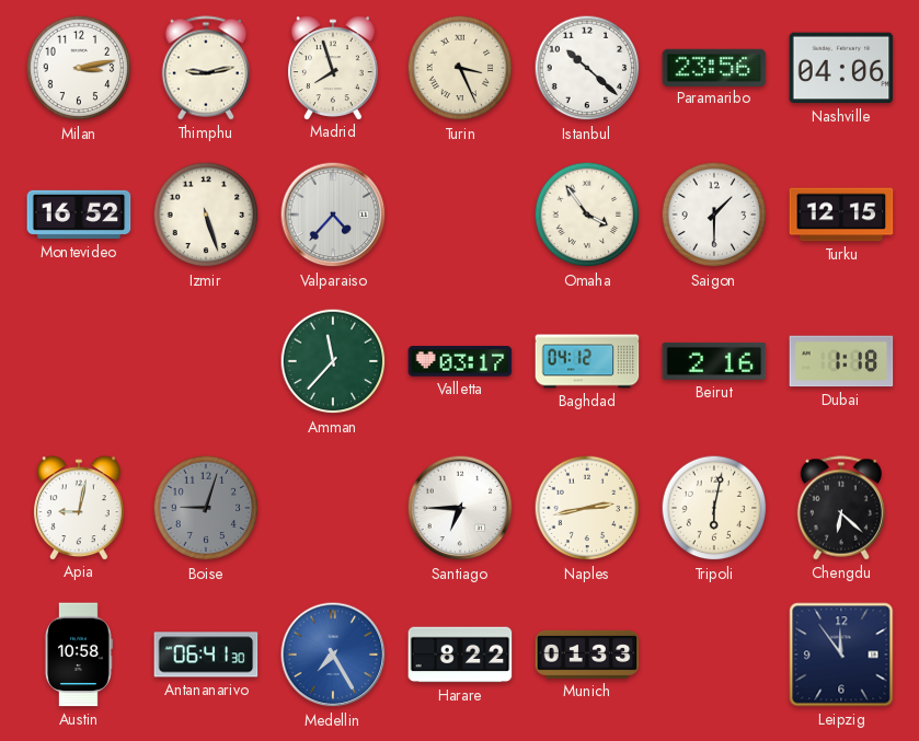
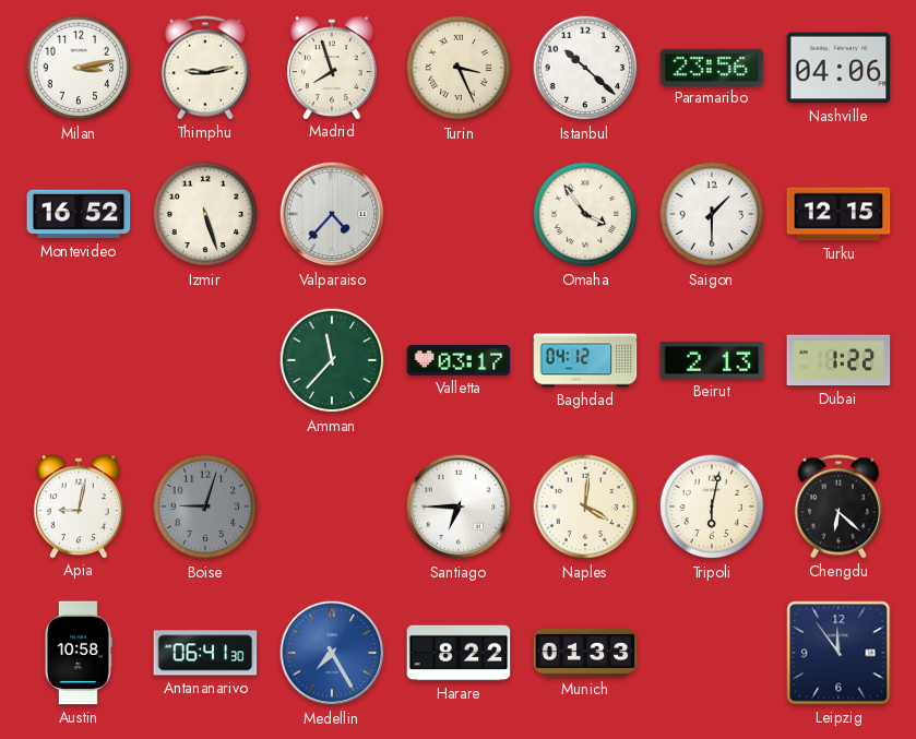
Beirut: 2:16 -> 2:13 (712, 360)
Dubai: 1:18 -> 1:22 (838, 360)
Naples: 2:43 -> 4:01 (585, 506)
